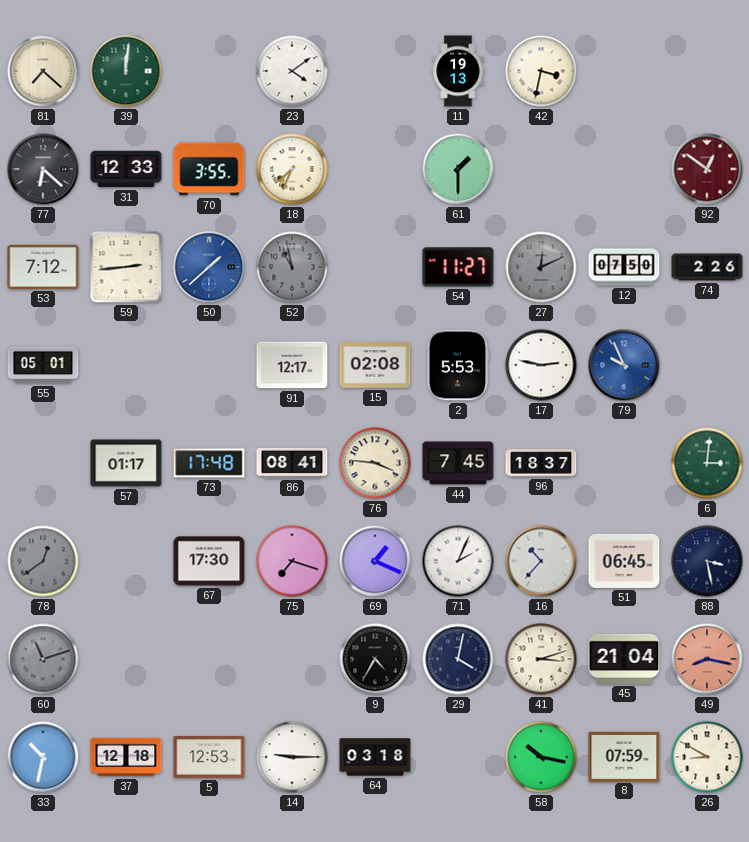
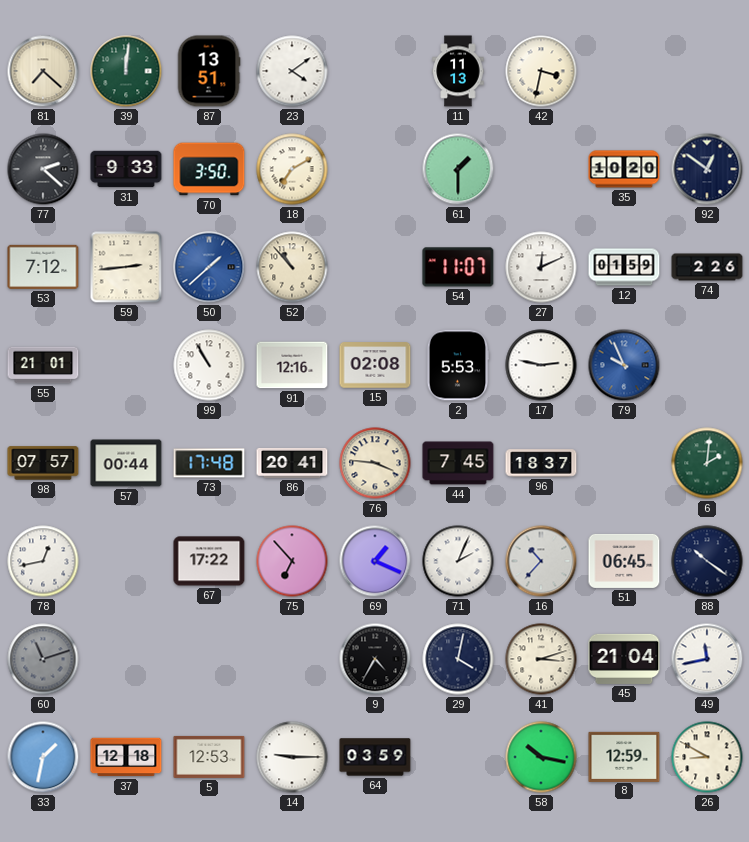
87: none -> 13:51 (209, 71)
11: 19:13 -> 11:13 (458, 71)
77: 6:22 -> 2:22 (43, 169)
31: 12:33 -> 9:33 (126, 169)
70: 3:55 -> 3:50 (209, 169)
18: 7:34 -> 7:10 (292, 169)
35: none -> 10:20 (624, 169)
92 dial: burgundy -> navy (707, 169)
52: 10:58 -> 10:53 (292, 267)
52 dial: grey -> cream (292, 267)
54: 11:27 -> 11:07 (458, 267)
27 dial: grey -> white (541, 267)
12: 07:50 -> 01:59 (624, 267)
55: 05:01 -> 21:01 (43, 365)
99: none -> 10:55 (209, 365)
91: 12:17 -> 12:16 (292, 365)
98: none -> 07:57 (43, 463)
57: 01:17 -> 00:44 (126, 463)
86: 08:41 -> 20:41 (292, 463)
6: 3:01 -> 2:01 (707, 463)
78: 12:39 -> 12:43 (43, 561)
78 dial: grey -> white (43, 561)
67: 17:30 -> 17:22 (209, 561)
75: 7:18 -> 6:53 (292, 561)
88: 3:28 -> 10:21 (707, 561)
49: 8:17 -> 11:43 (707, 659)
49 dial: salmon -> white (707, 659)
33: 10:32 -> 1:32 (43, 757)
64: 03:18 -> 03:59 (375, 757)
8: 07:59 -> 12:59 (624, 756)
